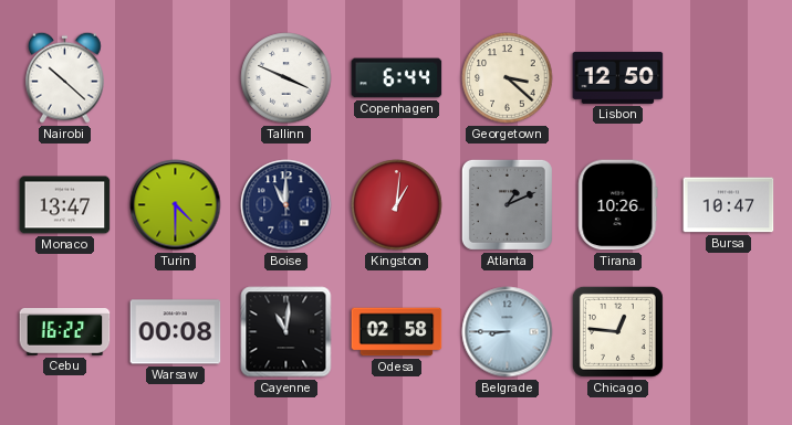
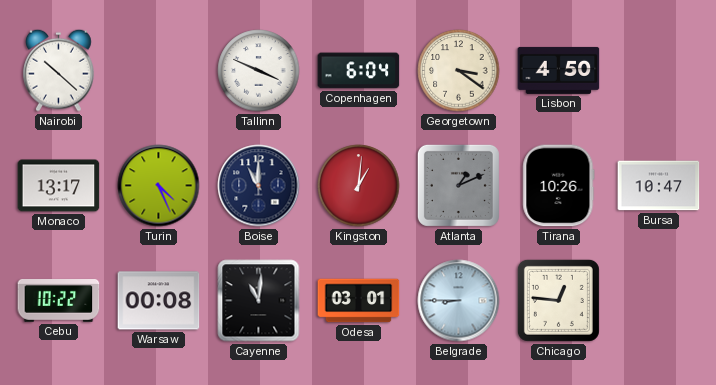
Copenhagen: 6:44 -> 6:04 (359, 71)
Georgetown: 3:22 -> 3:21 (459, 71)
Lisbon: 12:50 -> 4:50 (559, 70)
Monaco: 13:47 -> 13:17 (59, 186)
Turin: 4:30 -> 4:26 (159, 186)
Cebu: 16:22 -> 10:22 (59, 301)
Odesa: 02:58 -> 03:01 (359, 301)
